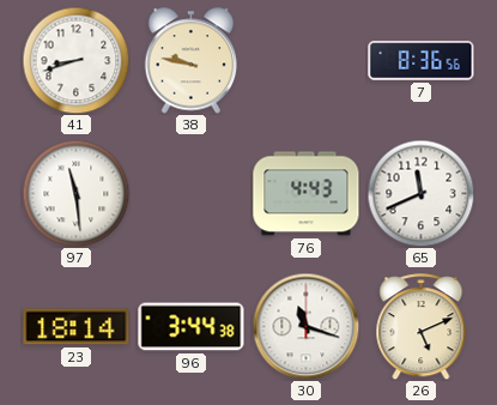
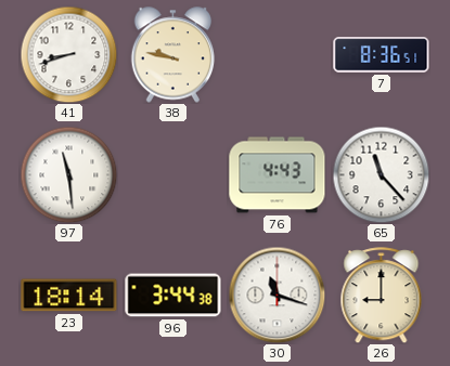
7: 8:36:56 -> 8:36:51 (382, 55)
65: 11:41 -> 11:23 (381, 174)
26: 5:11 -> 9:00 (382, 296)
